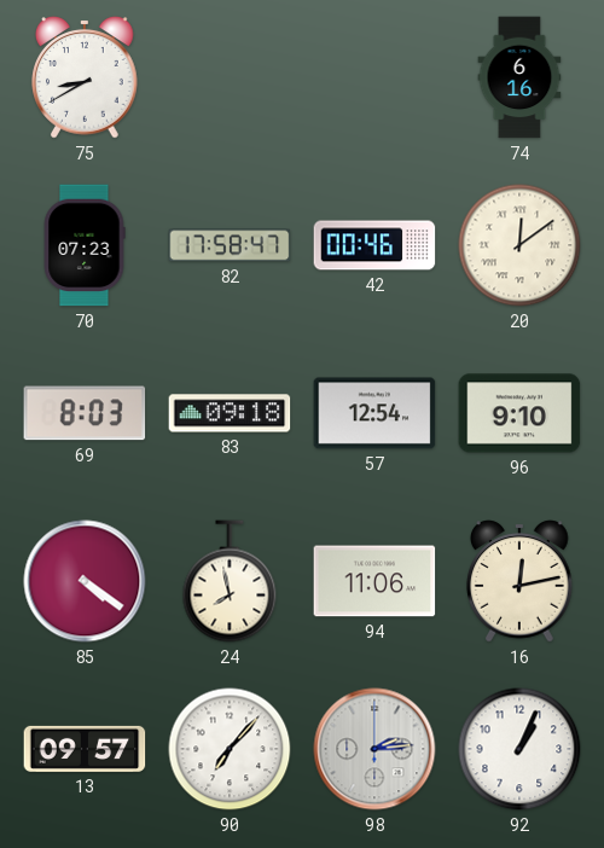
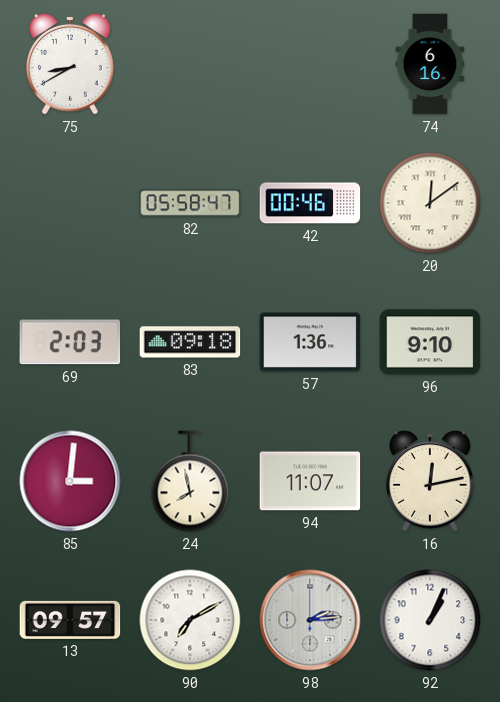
70: 07:23 -> none (85, 245)
82: 17:58 -> 05:58 (190, 203)
69: 8:03 -> 2:03 (70, 342)
57: 12:54 -> 1:36 (310, 342)
85: 4:21 -> 3:01 (70, 481)
94: 11:06 -> 11:07 (310, 481)
90: 7:07 -> 7:10 (190, 620)
